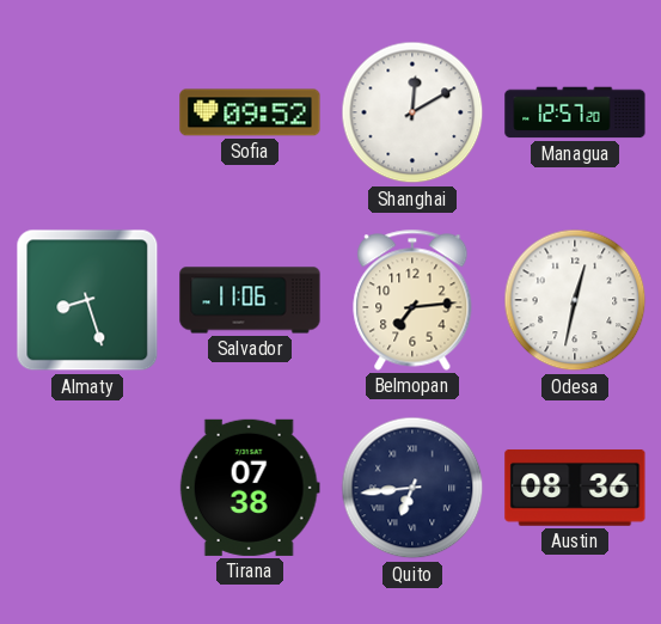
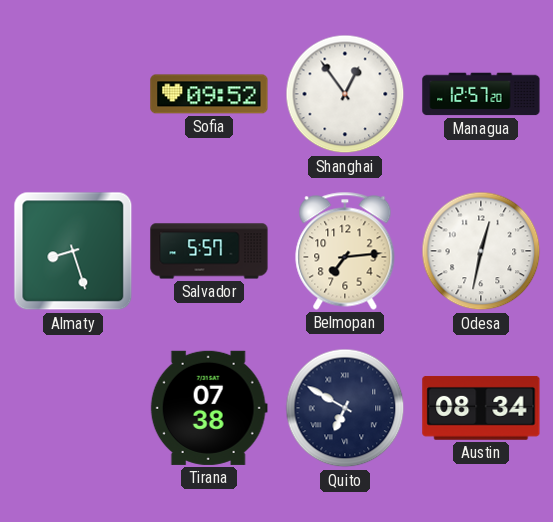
Shanghai: 12:10 -> 12:54 (345, 94)
Salvador: 11:06 -> 5:57 (209, 251)
Quito: 6:44 -> 6:50 (345, 408)
Austin: 08:36 -> 08:34 (481, 408)
